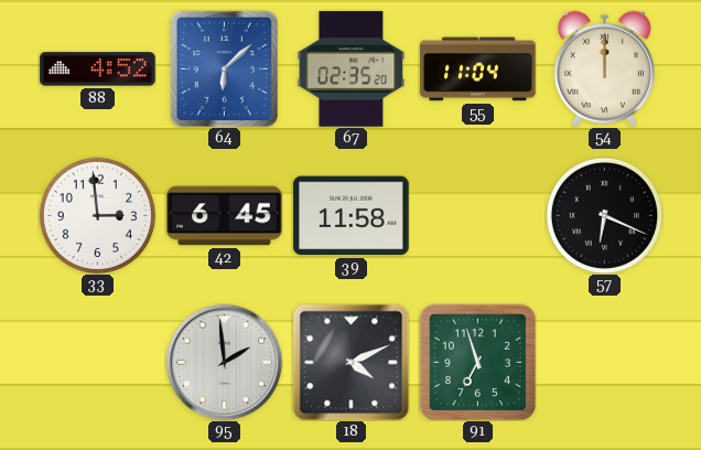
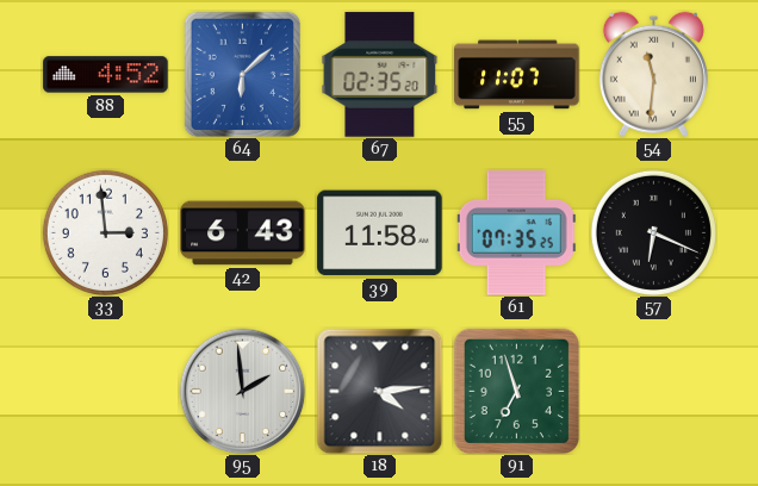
55: 11:04 -> 11:07 (517, 75)
54: 12:00 -> 11:31 (653, 74)
42: 6:45 -> 6:43 (243, 233)
61: none -> 07:35 (516, 233)
18: 4:11 -> 4:14 (379, 391)
